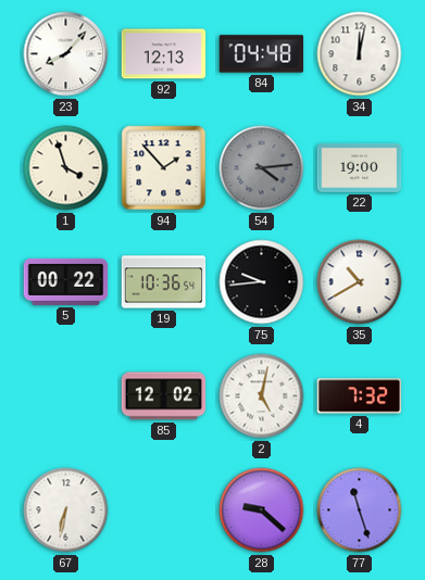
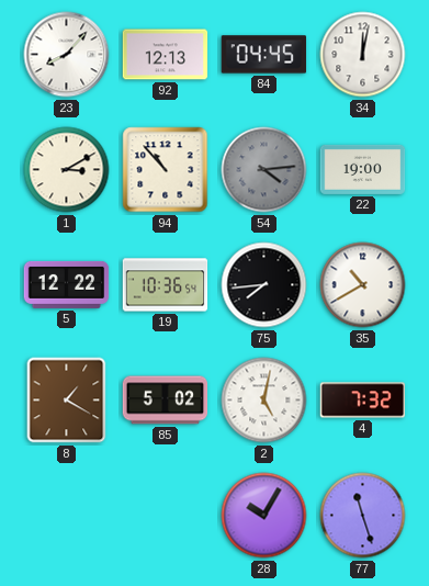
84: 04:48 -> 04:45 (264, 55)
1: 3:57 -> 3:10 (67, 170)
94: 1:53 -> 10:53 (166, 170)
5: 00:22 -> 12:22 (67, 284)
75: 9:44 -> 7:44 (264, 285)
8: none -> 1:20 (67, 401)
85: 12:02 -> 5:02 (166, 401)
67: 6:32 -> none (66, 510)
28: 9:22 -> 10:05 (264, 516)
